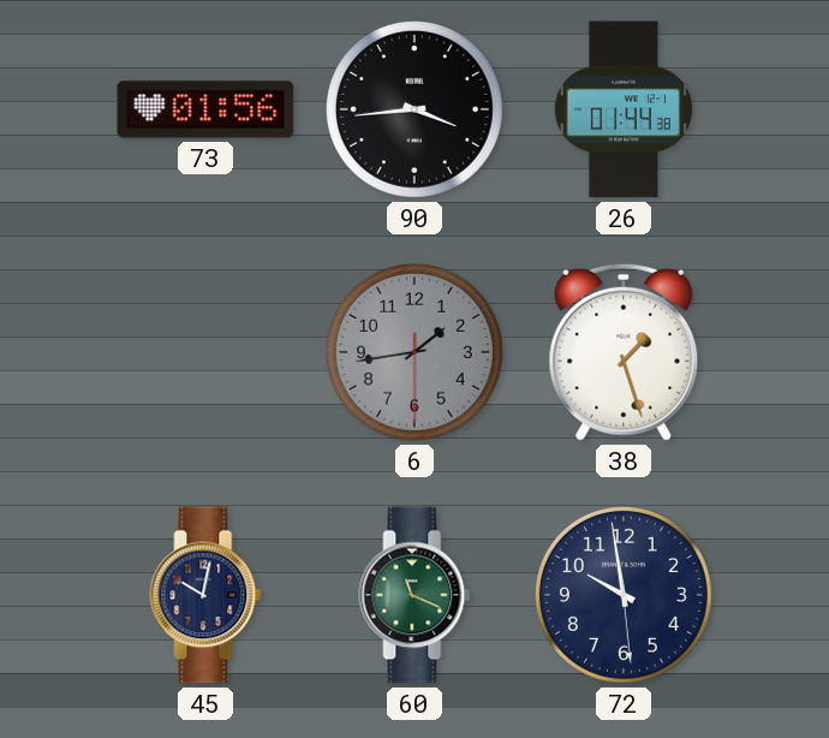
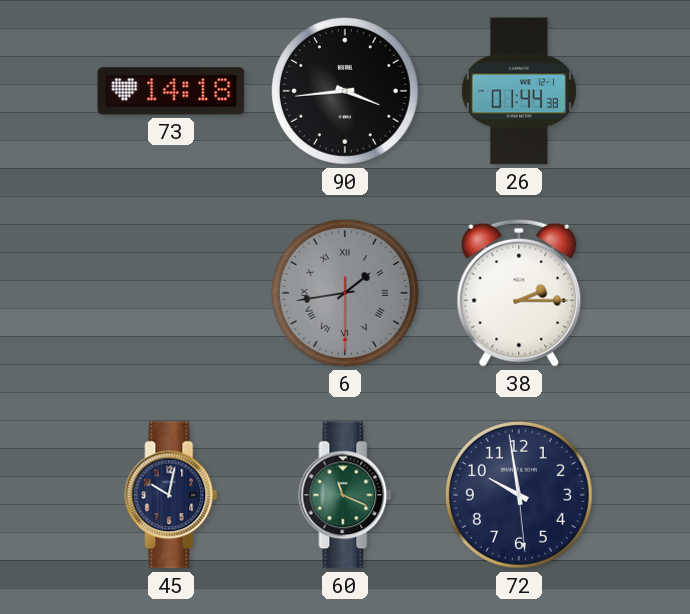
73: 01:56 -> 14:18 (171, 91)
6 numerals: Arabic -> Roman (345, 293)
38: 1:27 -> 2:15 (519, 293)
